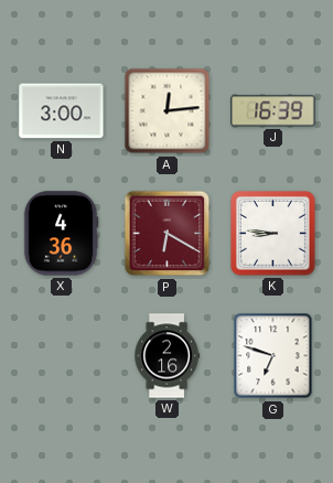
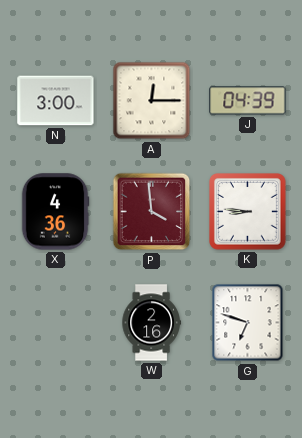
A: 12:14 -> 12:15 (152, 101)
J: 16:39 -> 04:39 (248, 101)
P: 6:20 -> 3:59 (152, 212)
